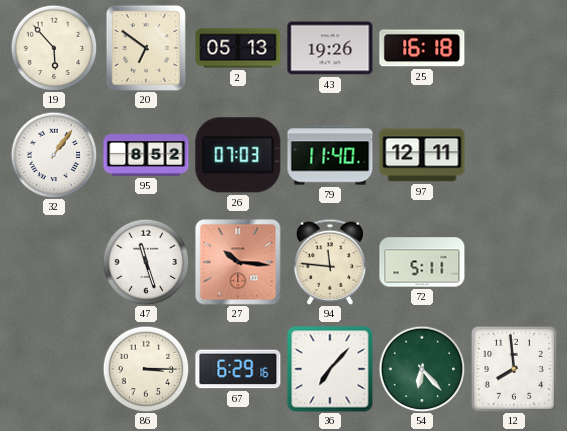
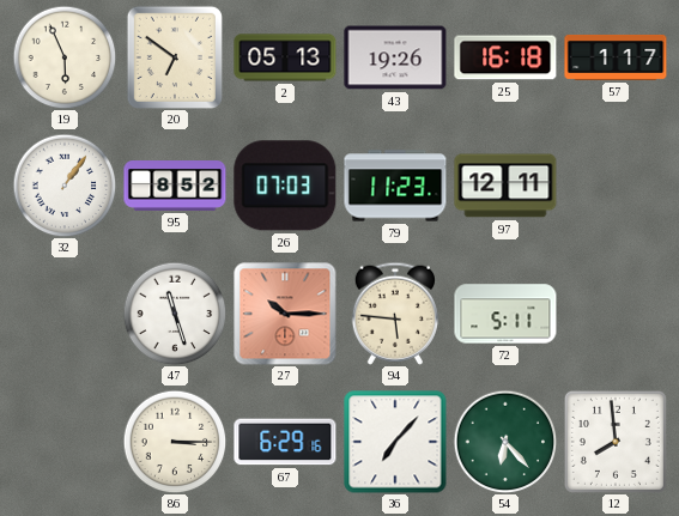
19: 5:53 -> 5:56 (65, 57)
57: none -> 1:17 (616, 57)
79: 11:40 -> 11:23 (395, 186)
27: 10:16 -> 10:15 (285, 314)
94: 11:46 -> 5:46 (394, 314)
